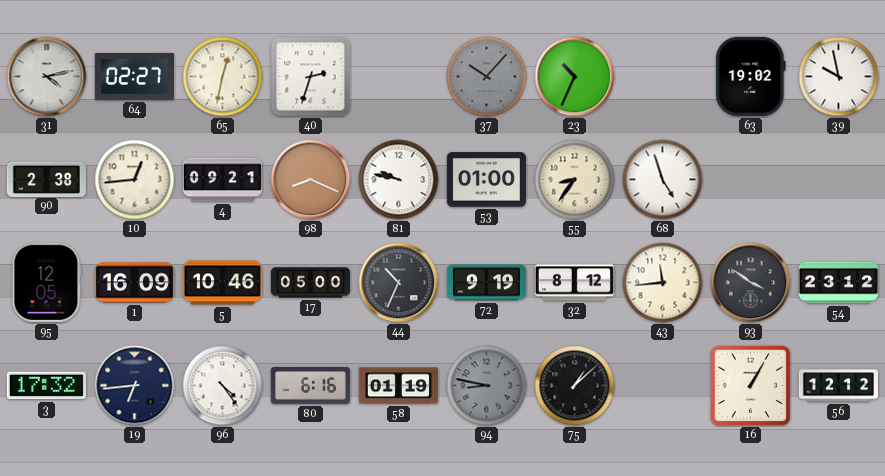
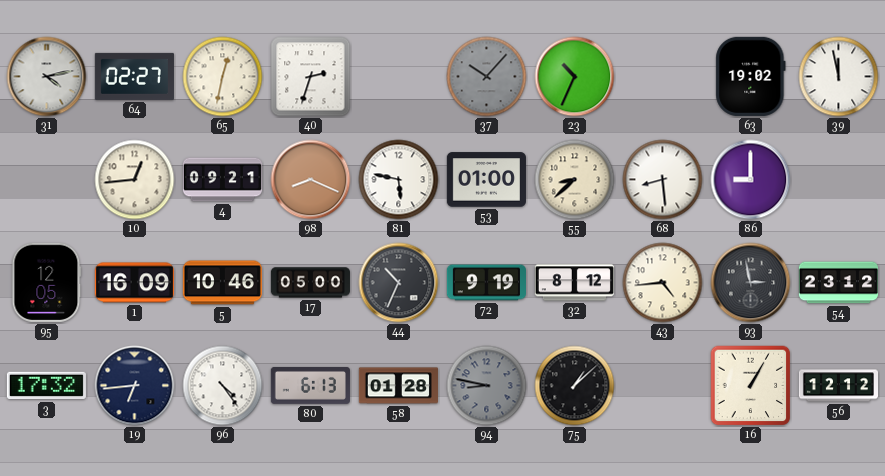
39: 9:58 -> 11:58 (839, 77)
90: 2:38 -> none (46, 179)
81: 9:47 -> 5:47 (399, 180)
55: 8:36 -> 8:38 (575, 180)
68: 4:57 -> 8:29 (663, 180)
86: none -> 9:00 (751, 180)
43: 11:44 -> 4:44 (663, 283)
93: 3:51 -> 2:58 (751, 283)
80: 6:16 -> 6:13 (310, 385)
58: 01:19 -> 01:28 (398, 386)
